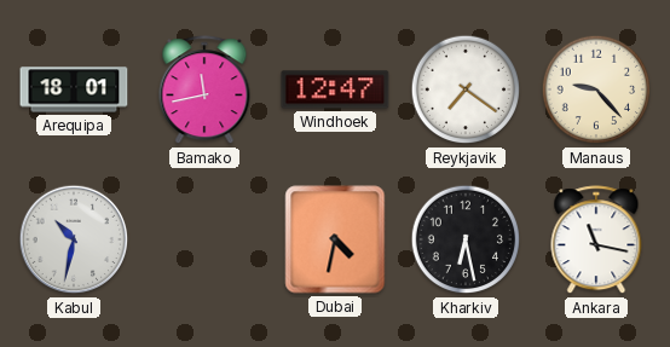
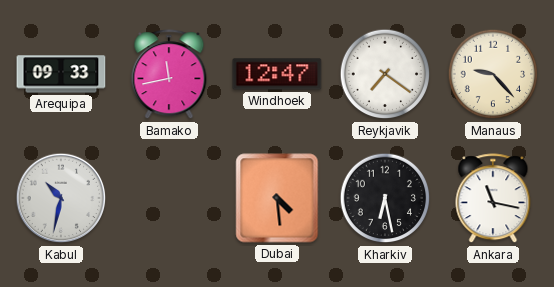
Arequipa: 18:01 -> 09:33 (61, 74)
Dubai: 4:32 -> 4:29 (277, 198)
